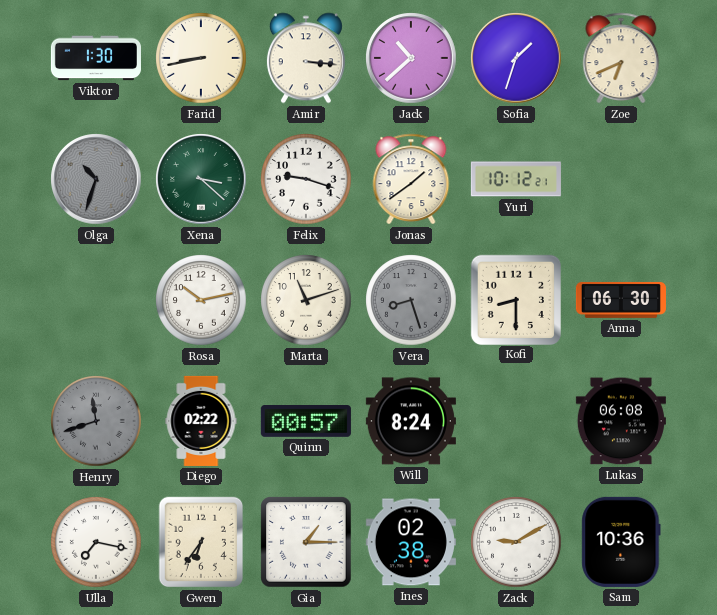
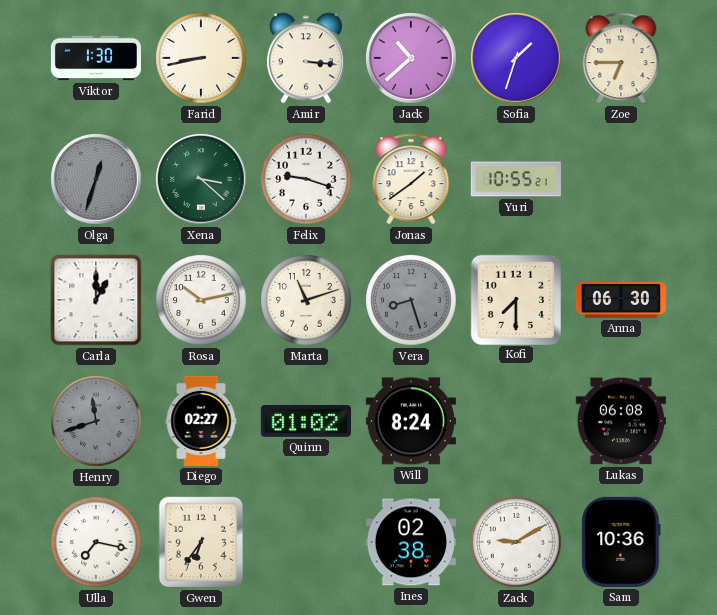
Zoe: 6:41 -> 6:45 (621, 58)
Olga: 10:33 -> 12:33 (96, 179)
Yuri: 10:12 -> 10:55 (516, 179)
Carla: none -> 1:00 (96, 300)
Kofi: 8:30 -> 7:30 (515, 299)
Diego: 02:22 -> 02:27 (201, 421)
Quinn: 00:57 -> 01:02 (306, 422)
Gia: 1:15 -> none (306, 542)
